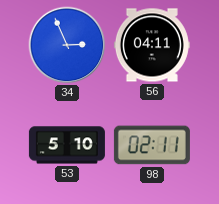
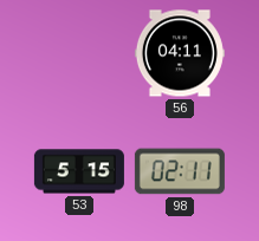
34: 2:56 -> none (67, 45)
53: 5:10 -> 5:15 (79, 171)
